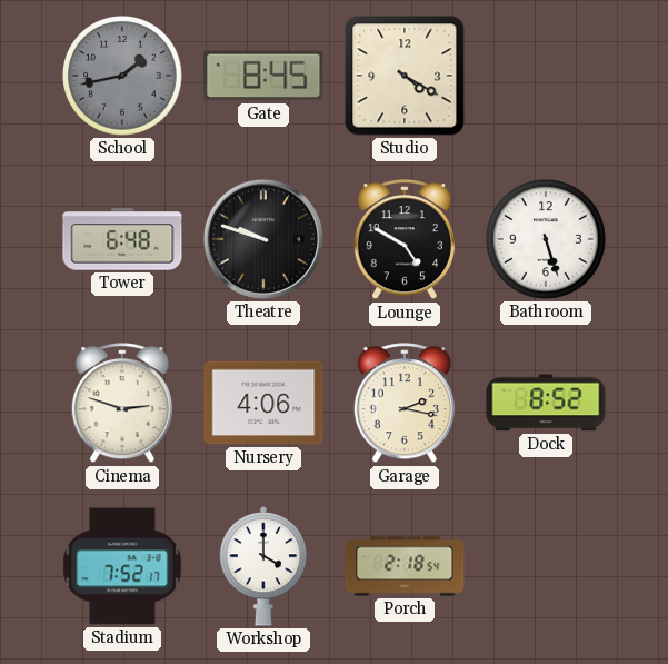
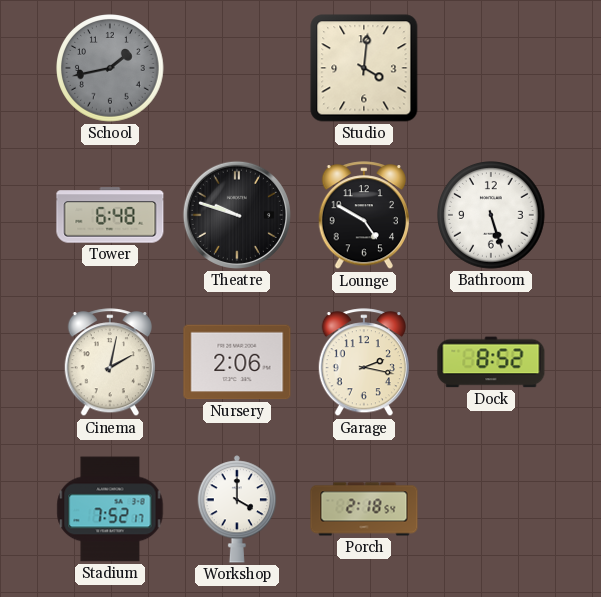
Gate: 8:45 -> none (263, 76)
Studio: 4:20 -> 4:01 (364, 68)
Cinema: 2:48 -> 2:02 (109, 363)
Nursery: 4:06 -> 2:06 (237, 362)
